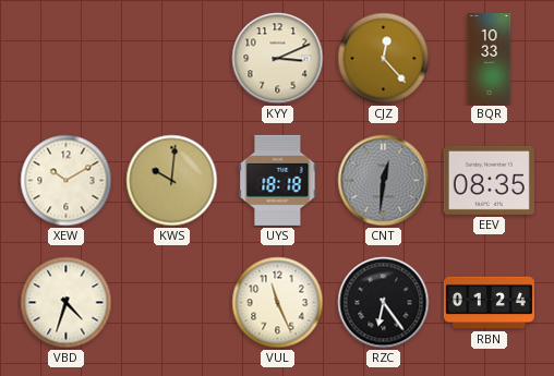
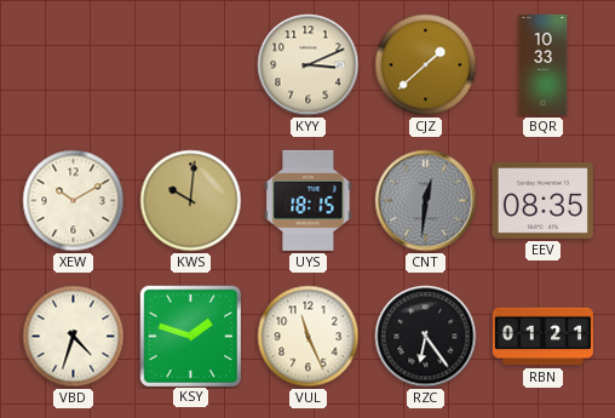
CJZ: 12:23 -> 1:38 (426, 65)
UYS: 18:18 -> 18:15 (309, 200)
KSY: none -> 1:48 (190, 336)
RBN: 01:24 -> 01:21 (542, 337)
